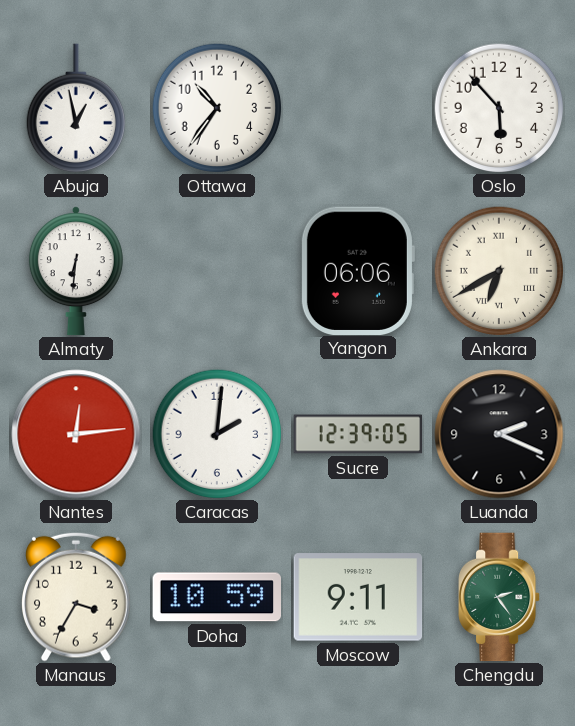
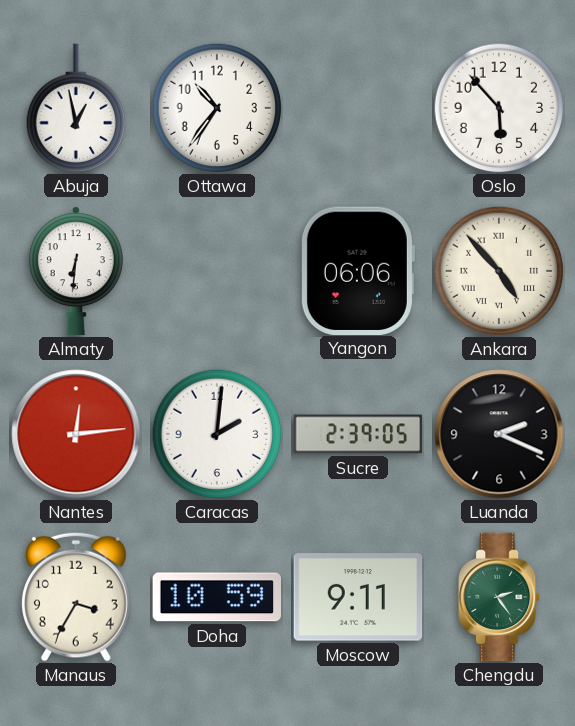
Ankara: 6:40 -> 4:53 (499, 271)
Sucre: 12:39 -> 2:39 (358, 434)
